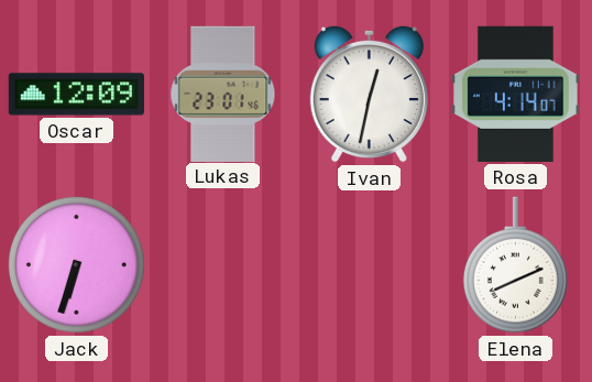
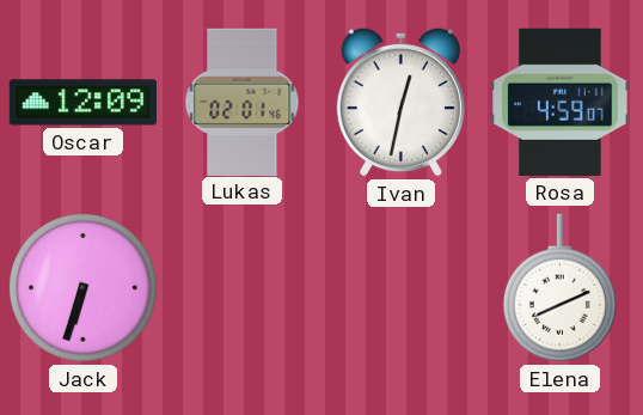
Lukas: 23:01 -> 02:01 (243, 102)
Rosa: 4:14 -> 4:59 (561, 102)
